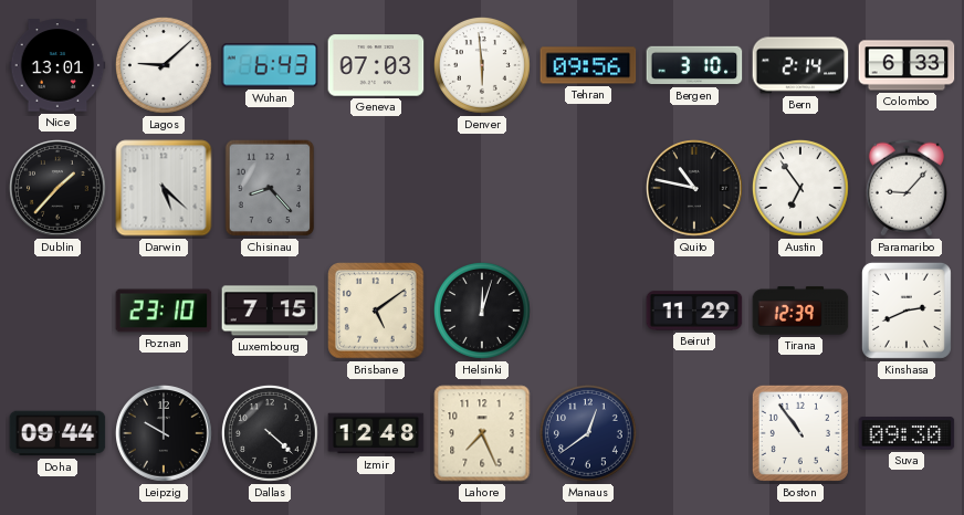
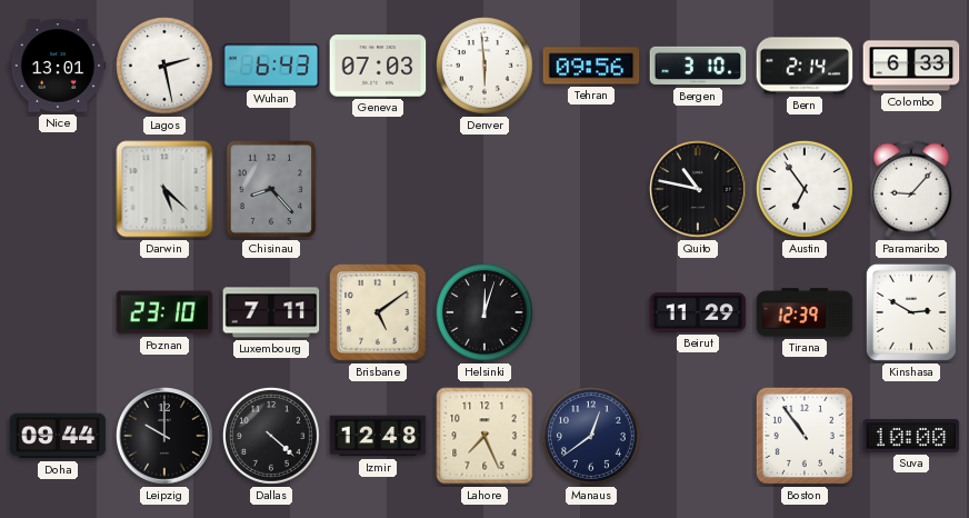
Lagos: 9:08 -> 2:28 (164, 66)
Dublin: 1:37 -> none (59, 189)
Luxembourg: 7:15 -> 7:11 (271, 312)
Kinshasa: 2:41 -> 2:50 (911, 312)
Suva: 09:30 -> 10:00 (911, 436)
